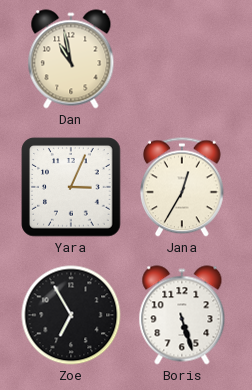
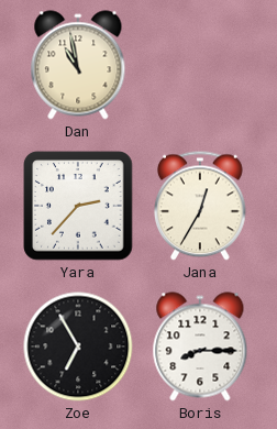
Yara: 3:04 -> 2:37 (78, 206)
Boris: 5:27 -> 8:15 (200, 346)
